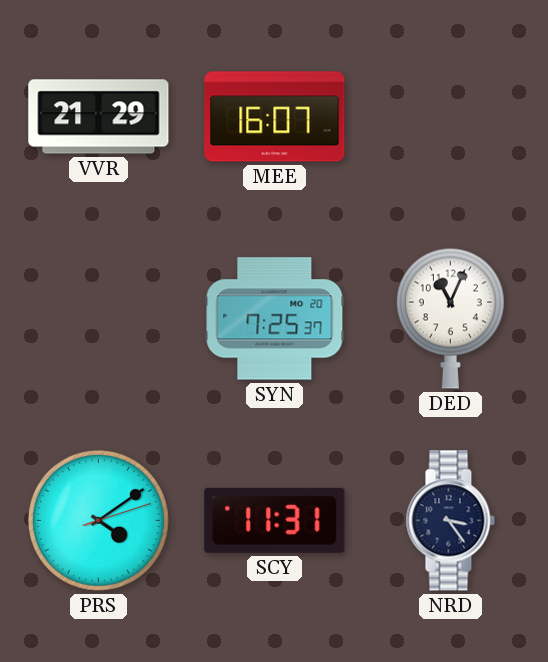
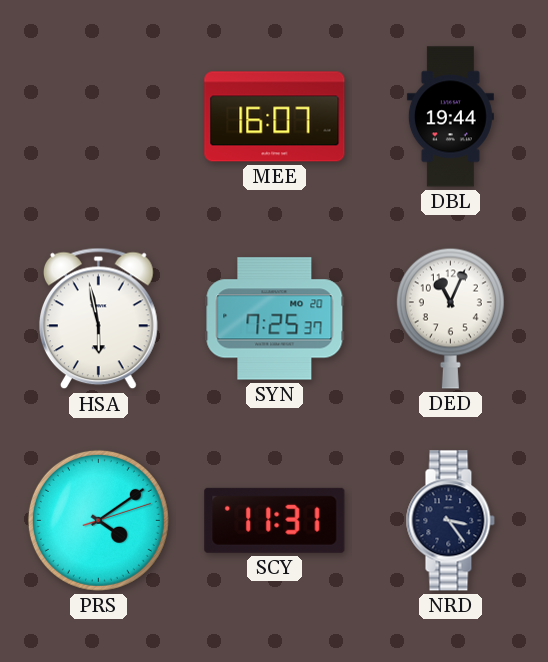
VVR: 21:29 -> none (99, 117)
DBL: none -> 19:44 (450, 117)
HSA: none -> 5:58 (98, 319)
